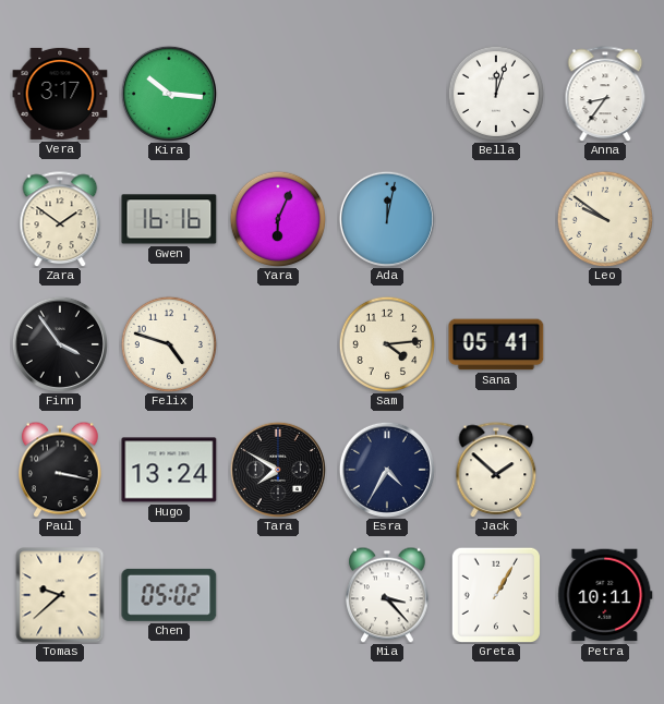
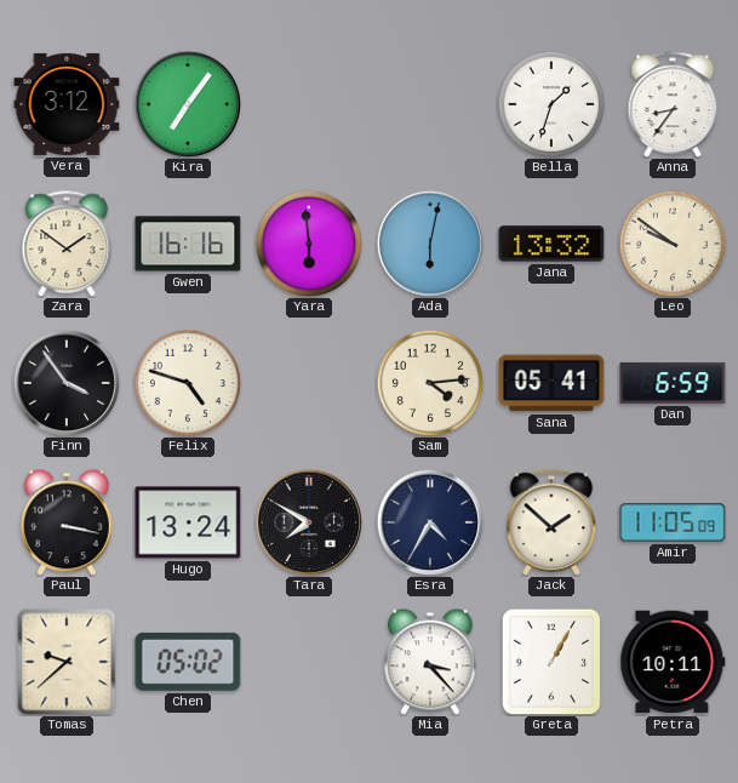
Vera: 3:17 -> 3:12 (67, 104)
Kira: 10:16 -> 7:06 (188, 104)
Bella: 12:03 -> 1:33 (550, 103)
Yara: 6:04 -> 5:59 (308, 242)
Ada: 12:02 -> 6:02 (430, 244)
Jana: none -> 13:32 (551, 244)
Dan: none -> 6:59 (673, 383)
Amir: none -> 11:05 (673, 522)
